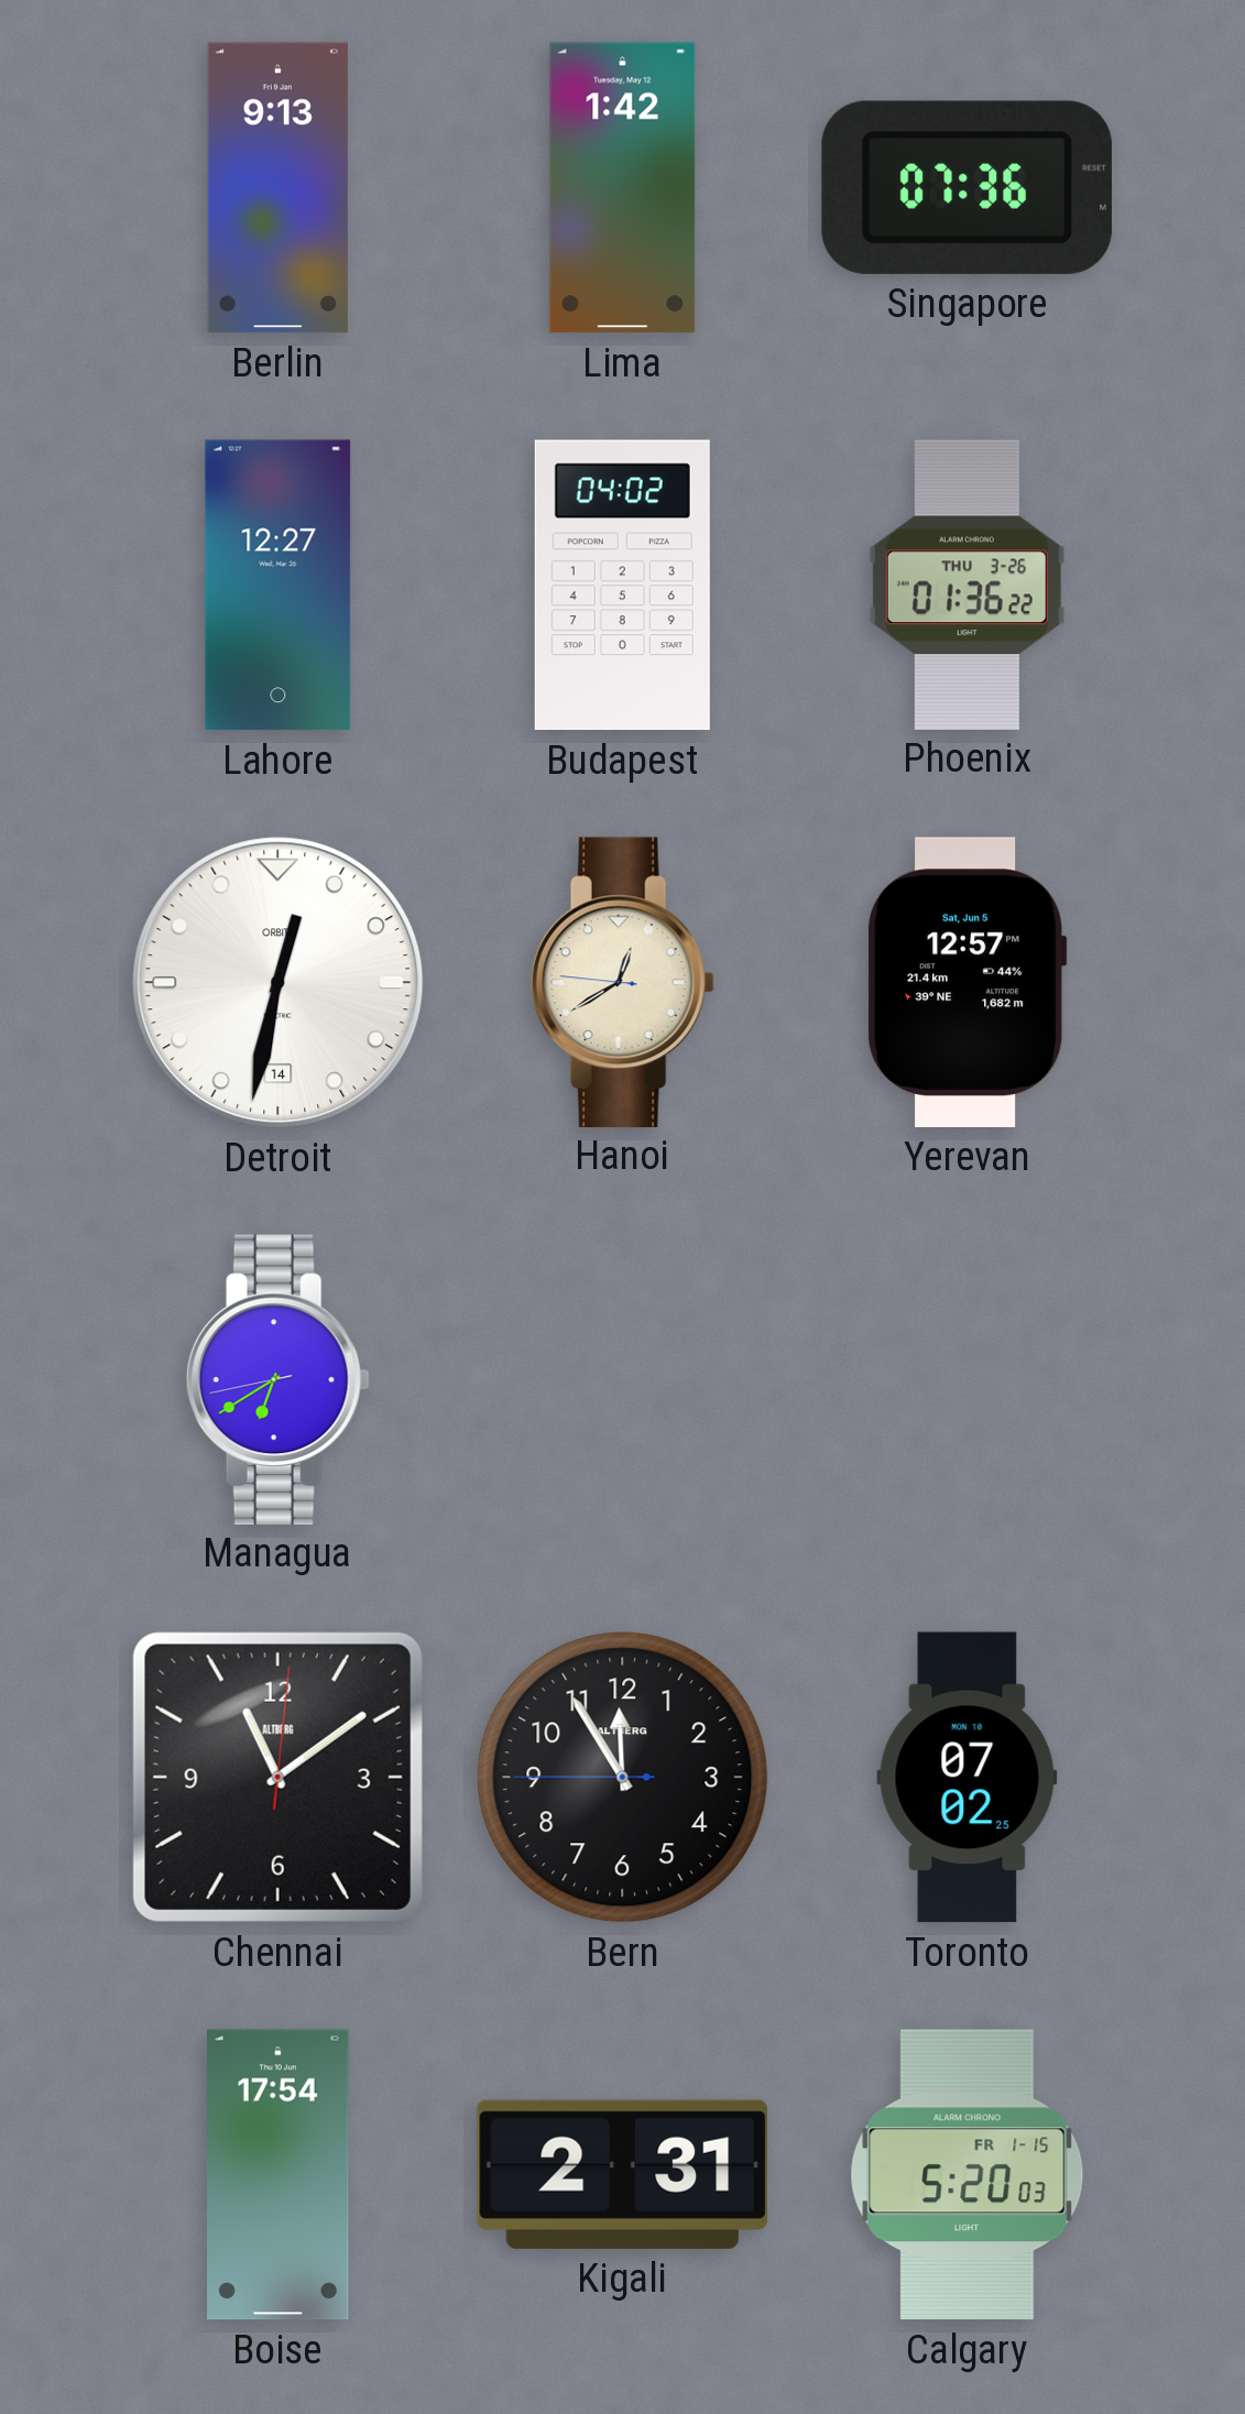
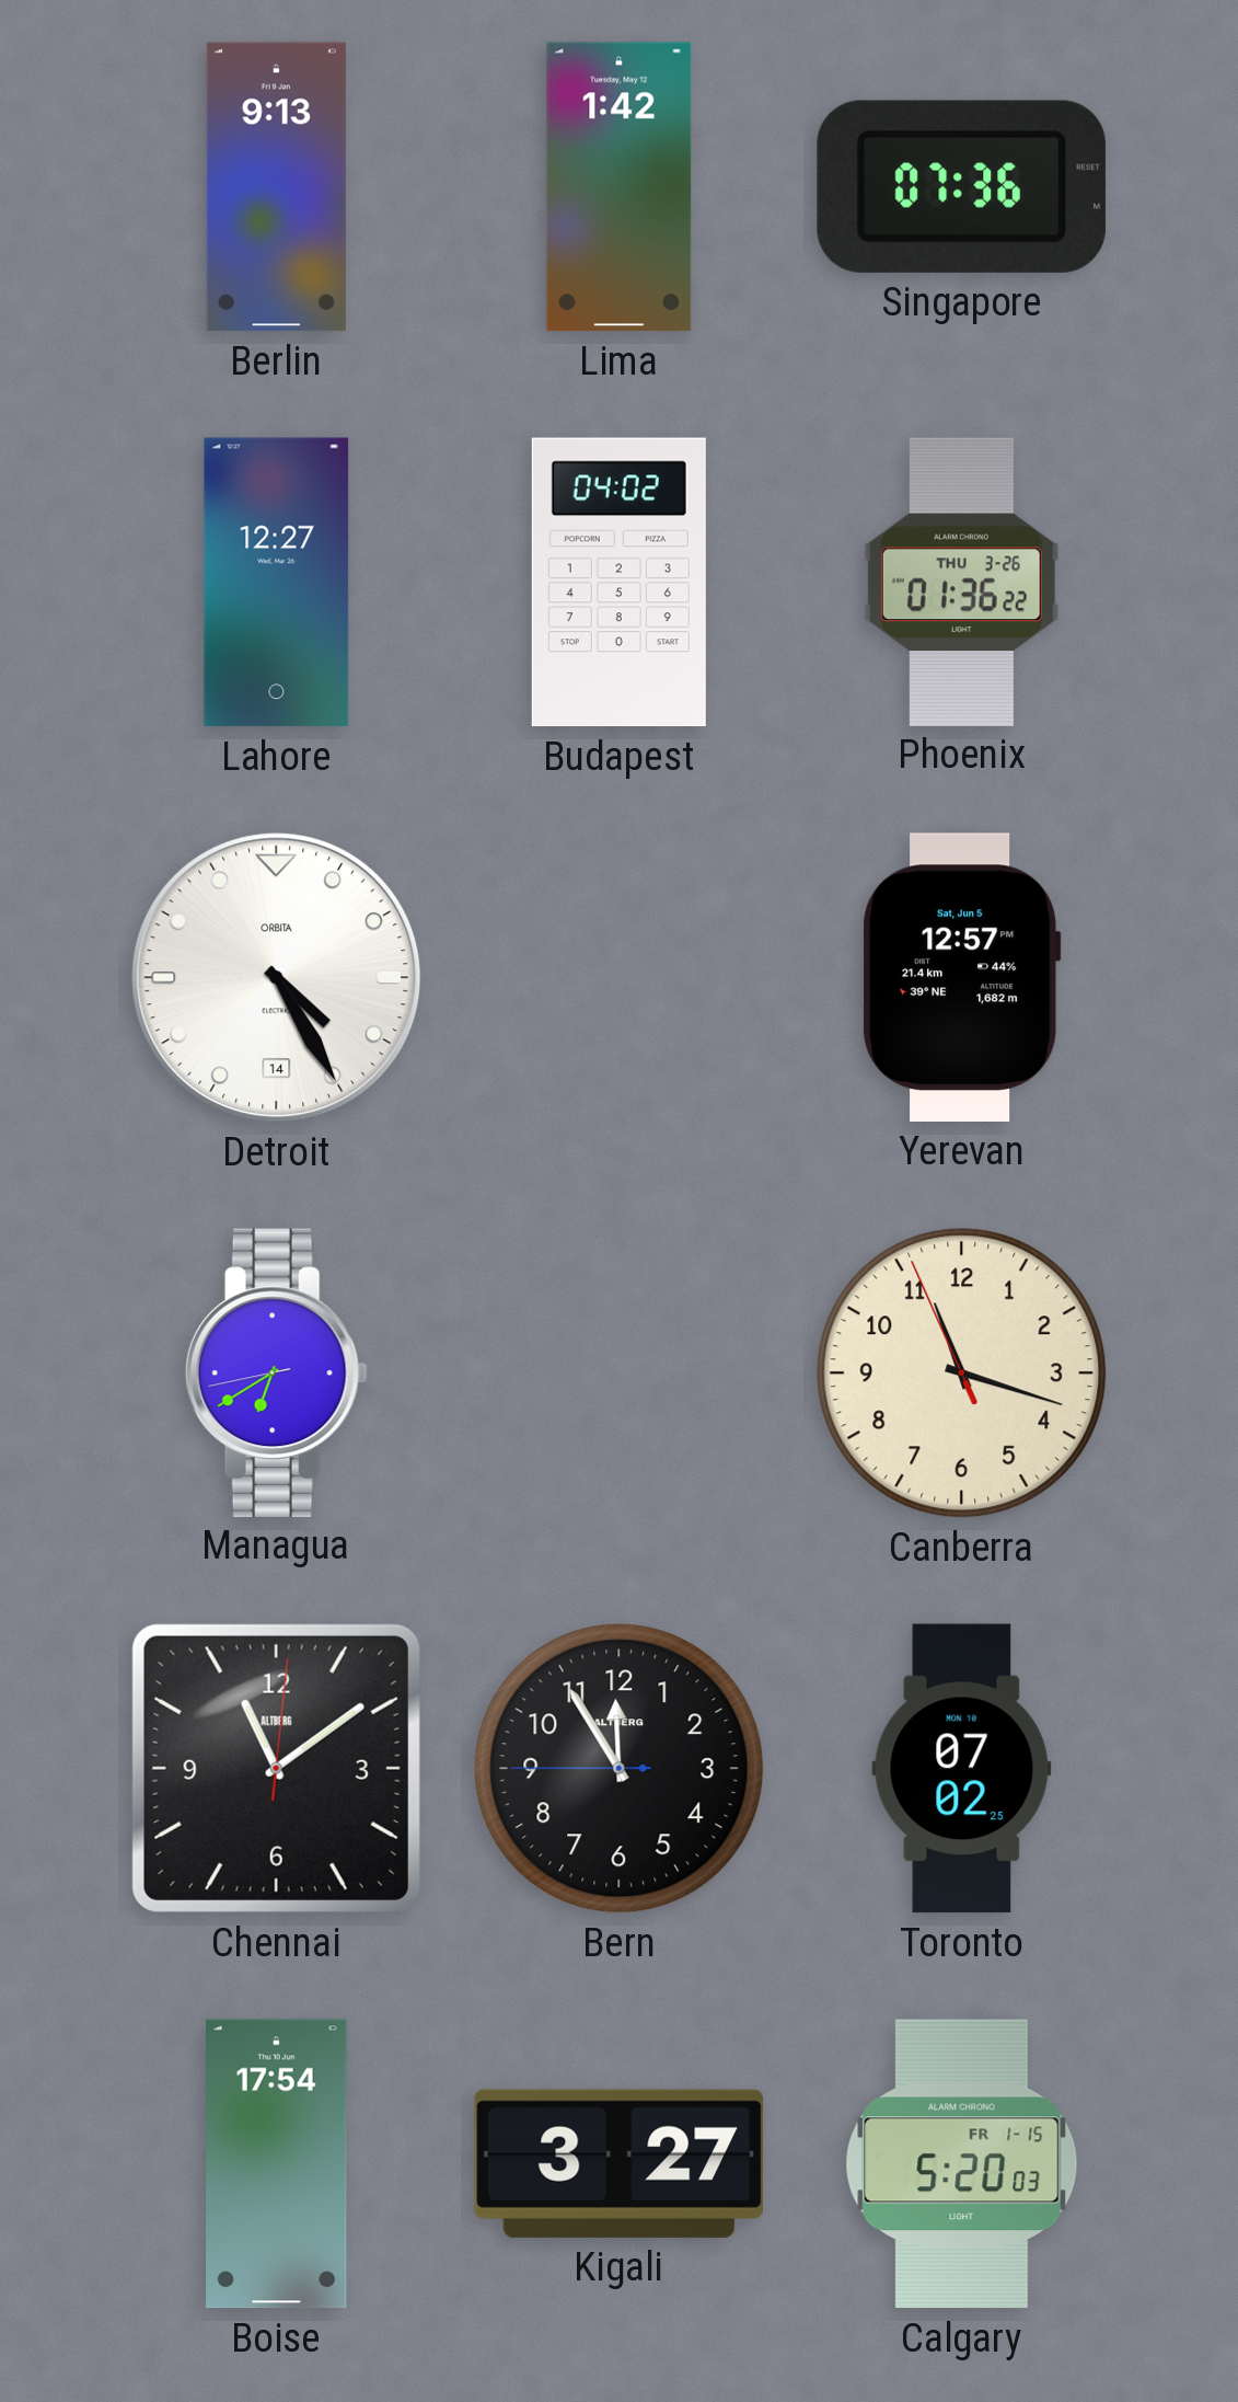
Detroit: 12:32 -> 4:25 (277, 978)
Hanoi: 12:39 -> none (622, 982)
Canberra: none -> 11:17 (962, 1374)
Kigali: 2:31 -> 3:27 (618, 2163)
